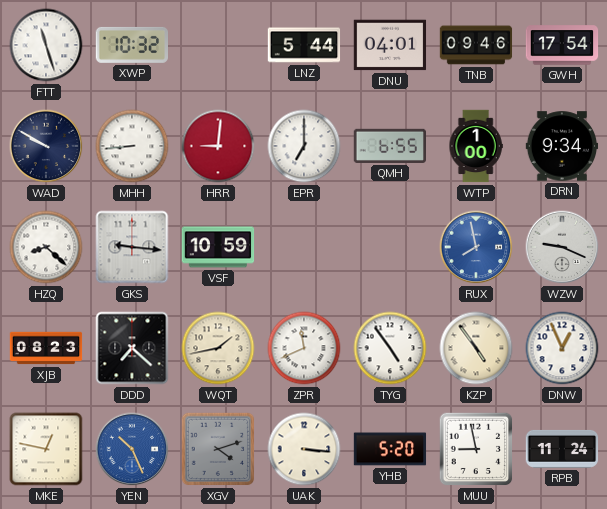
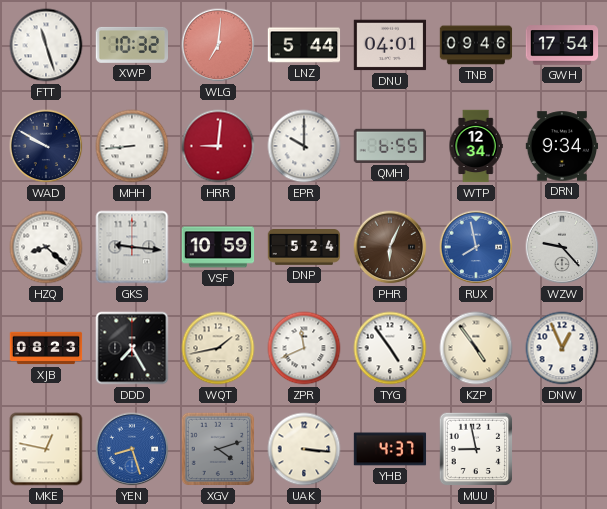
WLG: none -> 7:01 (218, 45)
EPR: 7:00 -> 10:00 (304, 146)
WTP: 1:00 -> 12:34 (476, 146)
DNP: none -> 5:24 (304, 247)
PHR: none -> 6:04 (390, 247)
WZW: 9:19 -> 9:23 (562, 247)
DDD: 7:22 -> 7:25 (132, 348)
YEN: 10:26 -> 8:27 (132, 449)
YHB: 5:20 -> 4:37 (390, 449)
RPB: 11:24 -> none (562, 449)
